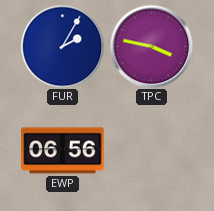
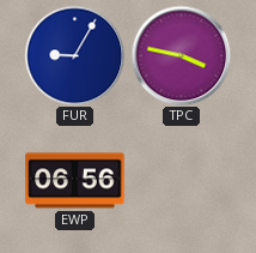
FUR: 2:05 -> 9:05 (74, 55)
